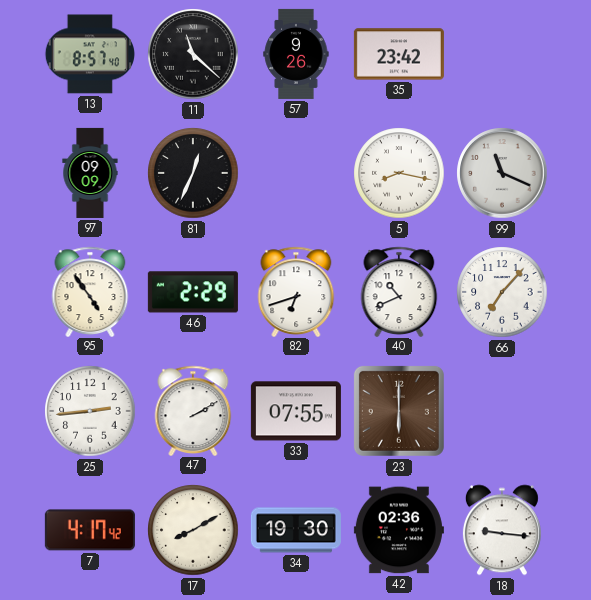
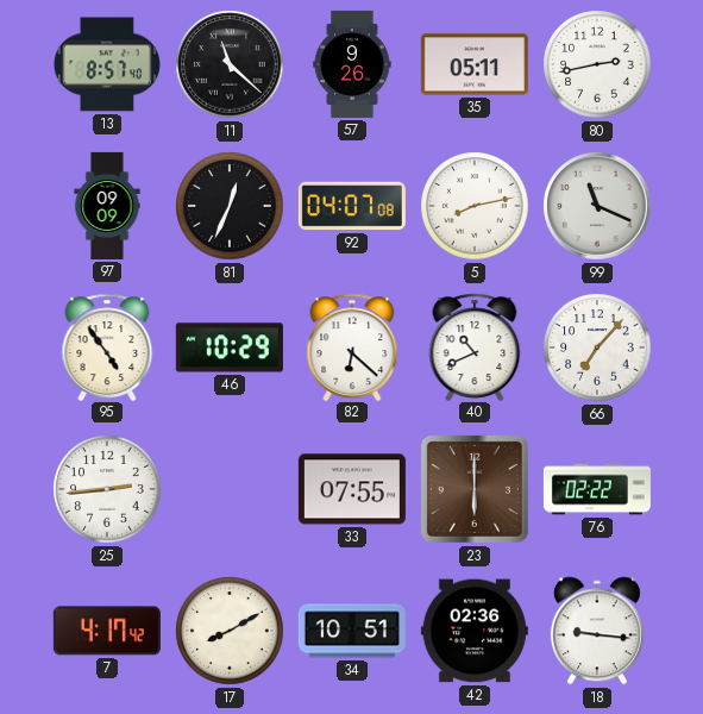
35: 23:42 -> 05:11 (475, 64)
80: none -> 2:43 (597, 64)
92: none -> 04:07 (352, 206)
5: 8:17 -> 8:13 (475, 206)
46: 2:29 -> 10:29 (230, 347)
82: 6:42 -> 6:22 (352, 346)
47: 2:10 -> none (193, 410)
76: none -> 02:22 (597, 489)
34: 19:30 -> 10:51 (352, 631)
